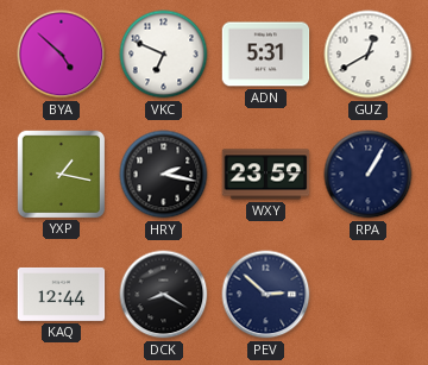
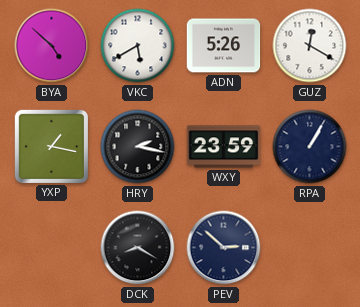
VKC: 6:49 -> 5:40 (138, 46)
ADN: 5:31 -> 5:26 (224, 46)
GUZ: 12:40 -> 12:20 (310, 46)
KAQ: 12:44 -> none (62, 294)
